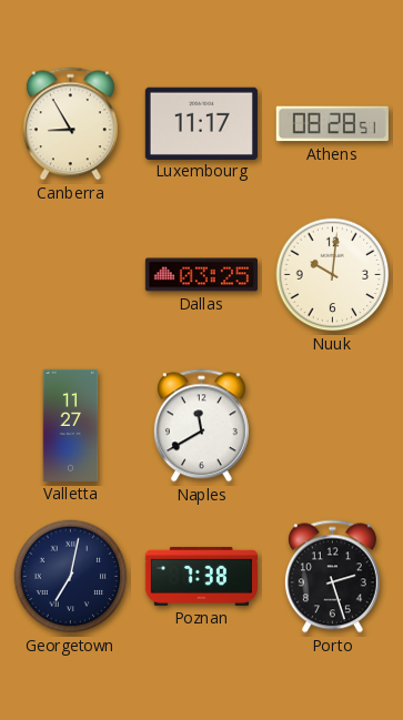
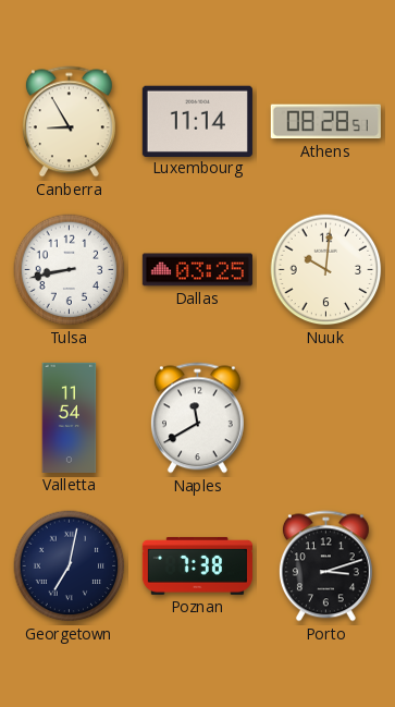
Luxembourg: 11:17 -> 11:14 (197, 121)
Tulsa: none -> 8:43 (70, 270)
Valletta: 11:27 -> 11:54 (70, 417)
Porto: 2:27 -> 3:12 (325, 566)
